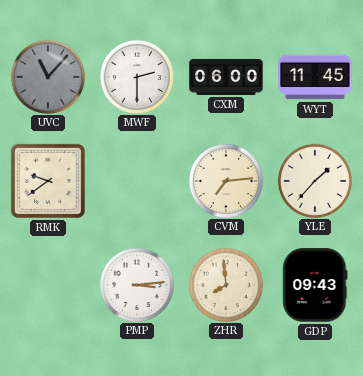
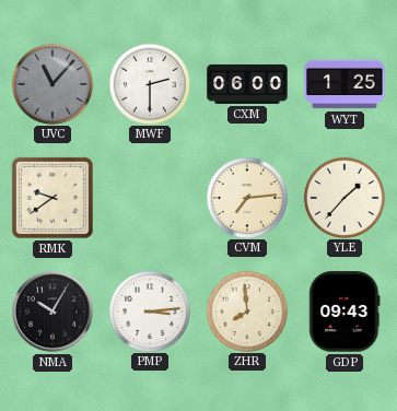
WYT: 11:45 -> 1:25 (345, 84)
NMA: none -> 10:05 (54, 313)
